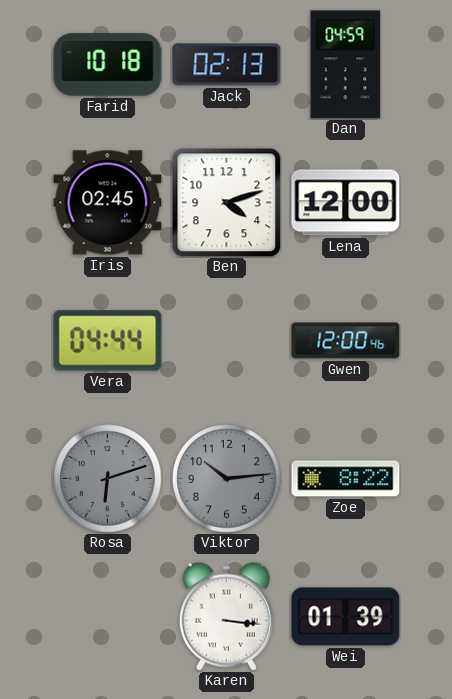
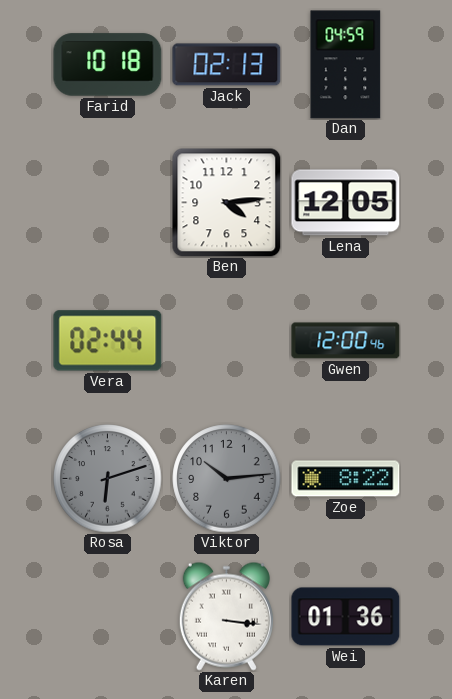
Iris: 02:45 -> none (108, 203)
Ben: 4:12 -> 4:14 (227, 203)
Lena: 12:00 -> 12:05 (346, 203)
Vera: 04:44 -> 02:44 (108, 341)
Wei: 01:39 -> 01:36 (346, 617)
